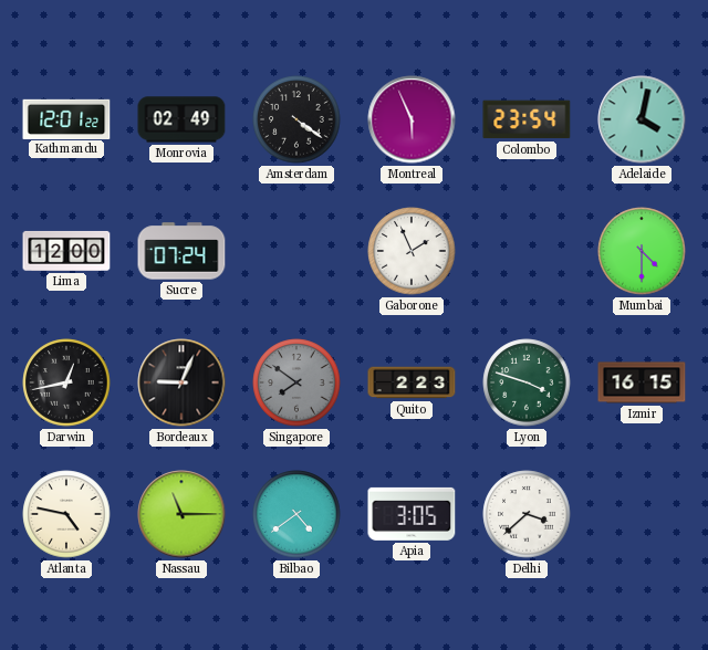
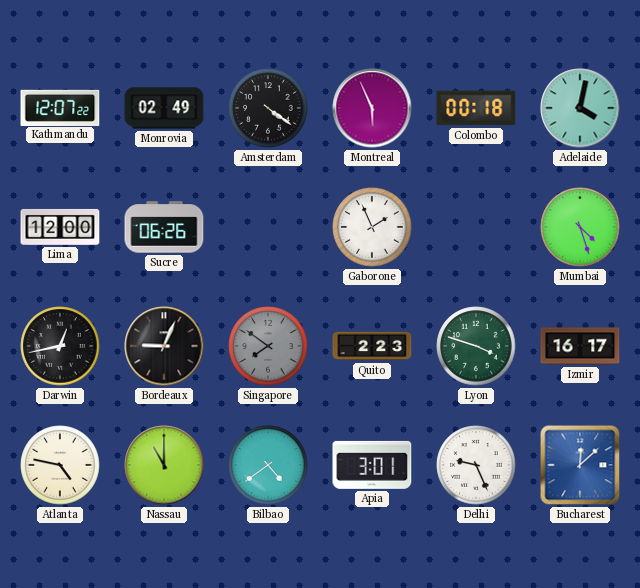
Kathmandu: 12:01 -> 12:07 (60, 107)
Colombo: 23:54 -> 00:18 (476, 108)
Sucre: 07:24 -> 06:26 (164, 227)
Mumbai: 4:30 -> 4:27 (580, 227)
Izmir: 16:15 -> 16:17 (580, 346)
Nassau: 11:15 -> 11:00 (164, 465)
Apia: 3:05 -> 3:01 (372, 465)
Delhi: 3:38 -> 9:26 (476, 465)
Bucharest: none -> 12:08 (580, 465)
